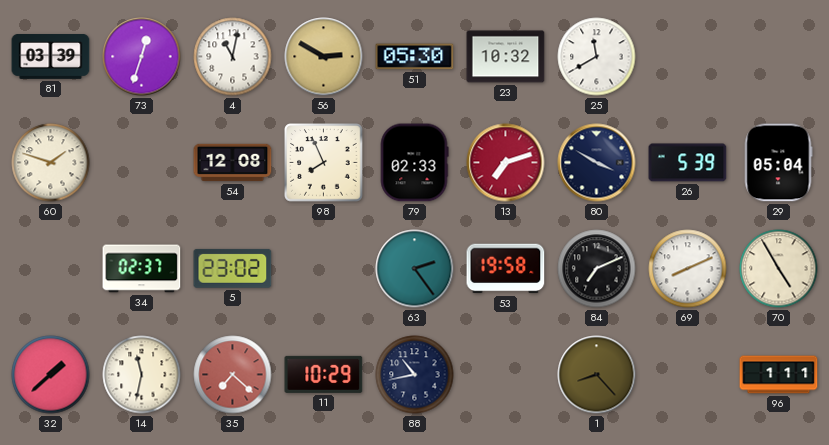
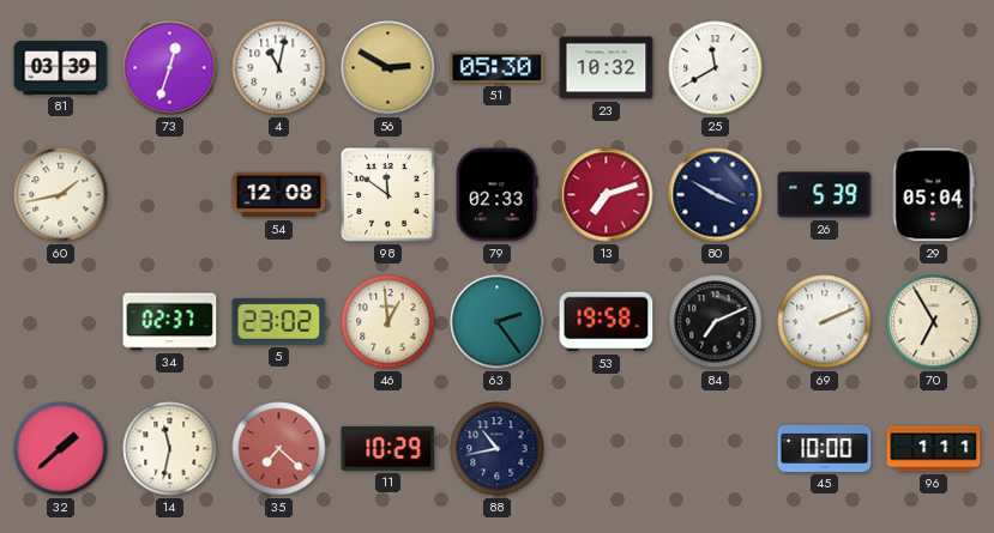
60: 1:48 -> 1:43 (61, 195)
98: 7:56 -> 11:51 (388, 195)
46: none -> 12:59 (388, 322)
69: 8:11 -> 2:11 (825, 322)
70: 4:55 -> 6:55 (934, 322)
1: 8:23 -> none (597, 375)
45: none -> 10:00 (825, 448)
